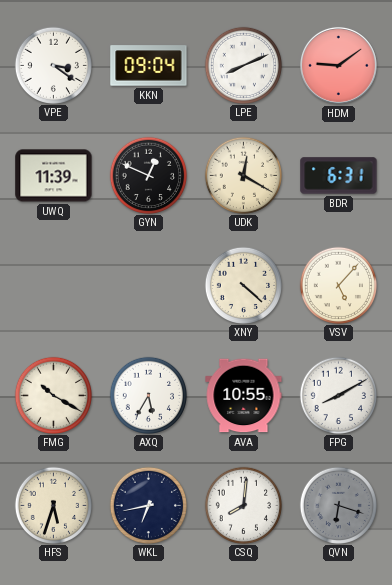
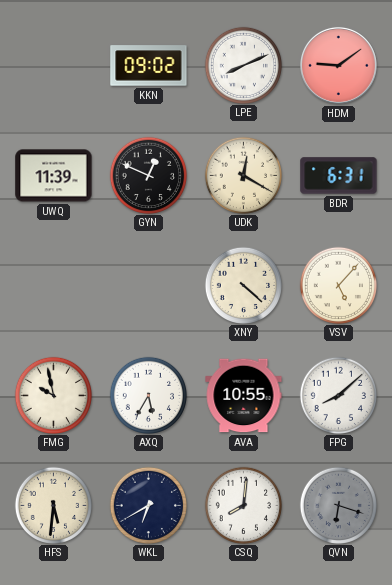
VPE: 3:21 -> none (53, 65)
KKN: 09:04 -> 09:02 (149, 66)
FMG: 10:20 -> 9:58 (53, 395)
FPG: 8:10 -> 8:08 (338, 395)
HFS: 5:33 -> 5:31 (53, 505)
WKL: 6:43 -> 6:40 (148, 505)
